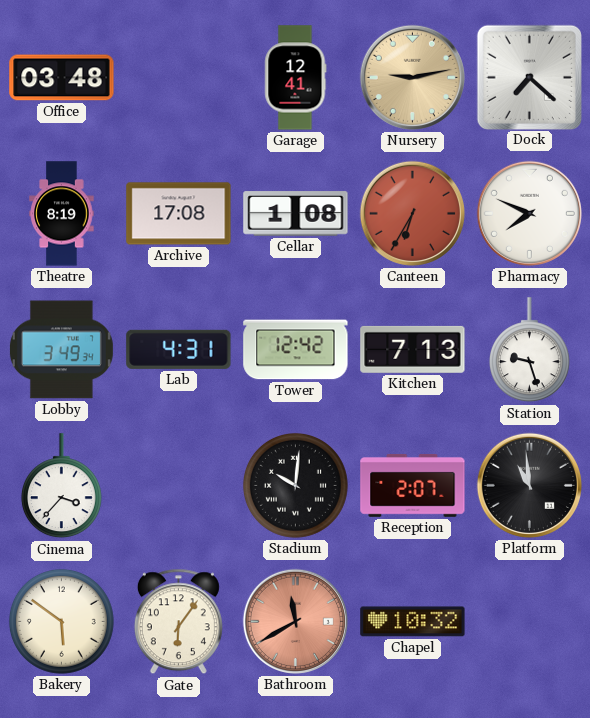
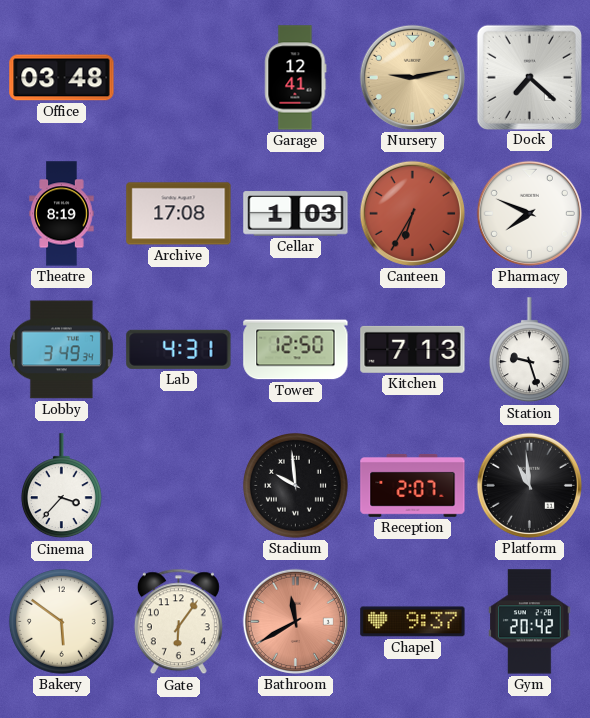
Cellar: 1:08 -> 1:03 (296, 214)
Tower: 12:42 -> 12:50 (296, 350)
Stadium: 10:01 -> 9:59 (295, 485)
Chapel: 10:32 -> 9:37 (413, 622)
Gym: none -> 20:42 (530, 622)
